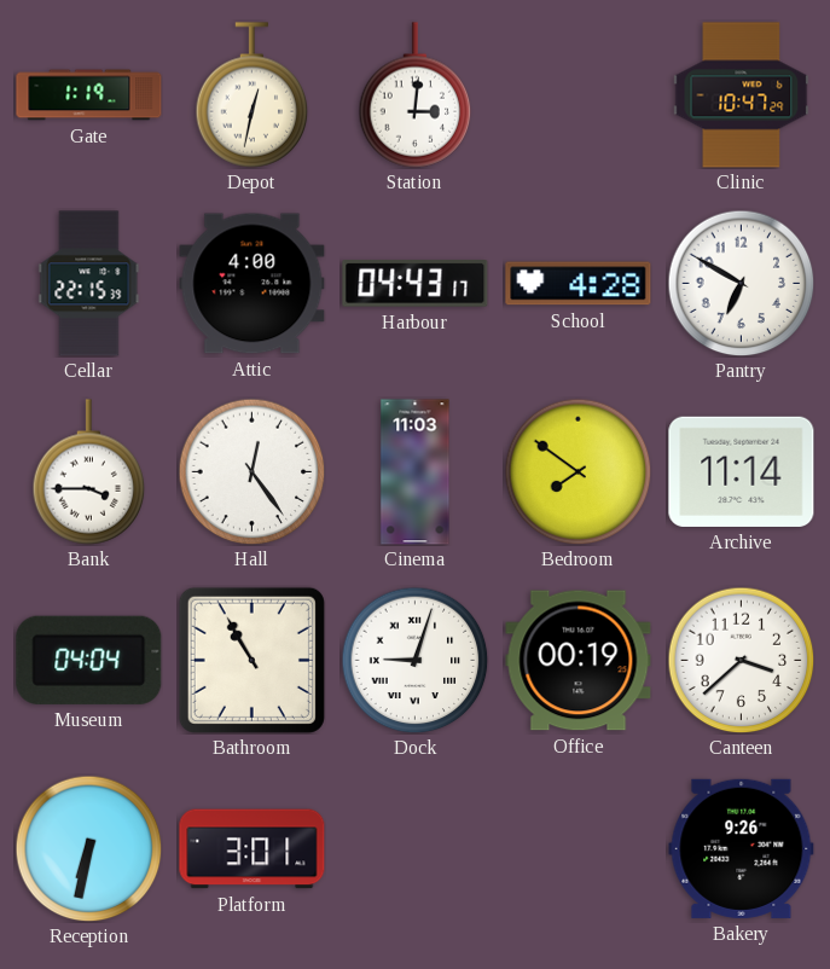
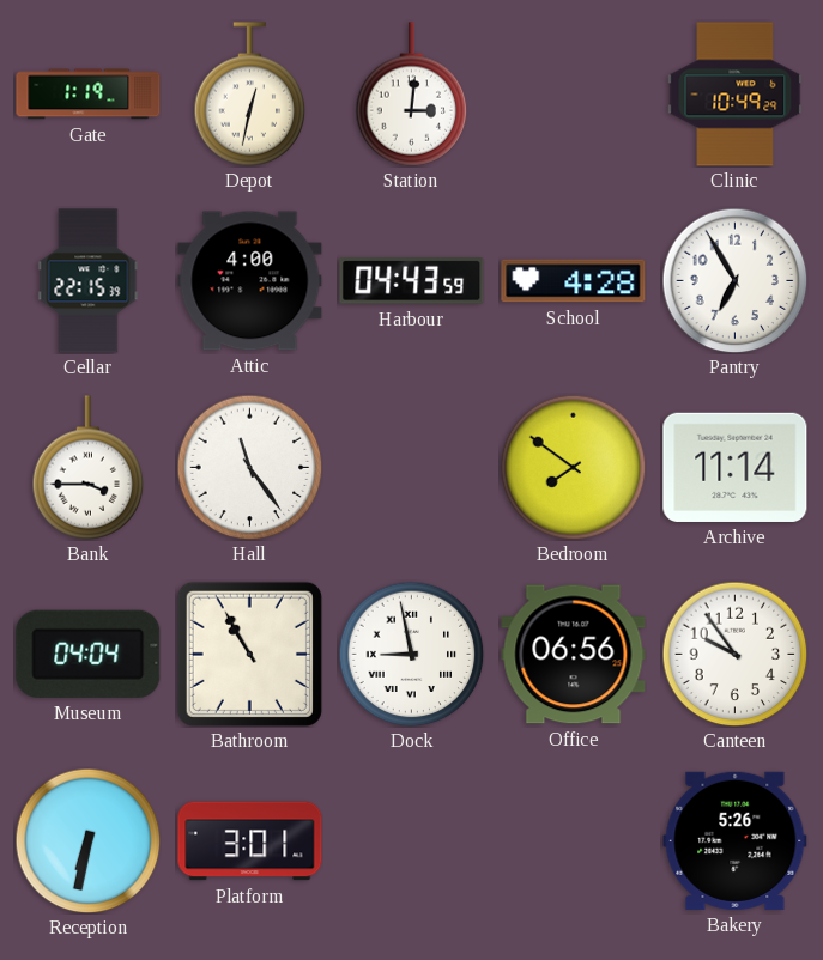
Clinic: 10:47 -> 10:49 (736, 95)
Harbour: 04:43:17 -> 04:43:59 (412, 281)
Pantry: 6:50 -> 6:55 (734, 280)
Hall: 12:24 -> 11:24 (249, 467)
Cinema: 11:03 -> none (416, 472)
Dock: 9:03 -> 8:58 (411, 654)
Office: 00:19 -> 06:56 (574, 655)
Canteen: 3:38 -> 9:54 (734, 654)
Bakery: 9:26 -> 5:26 (736, 840)
